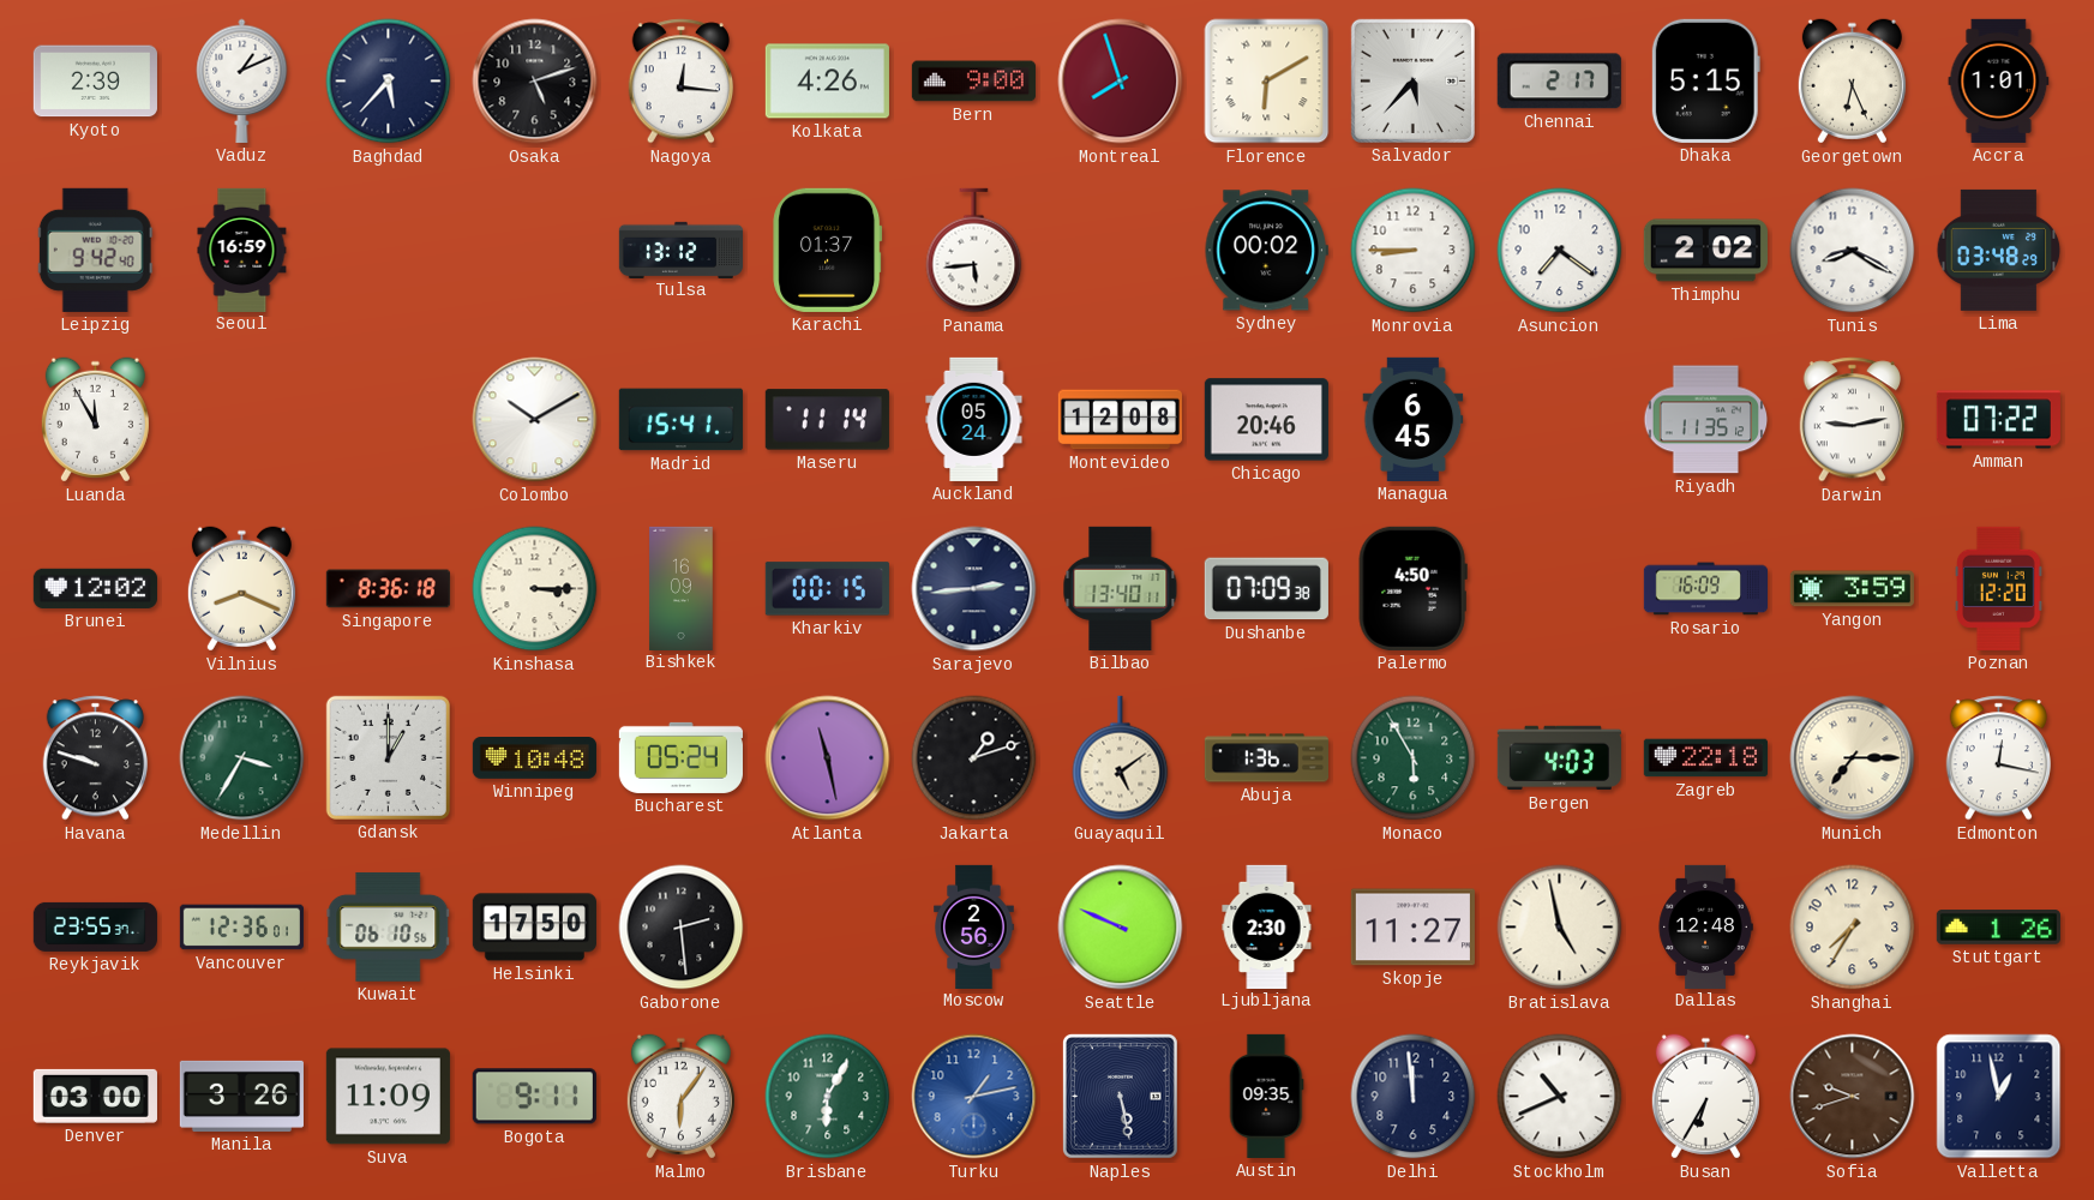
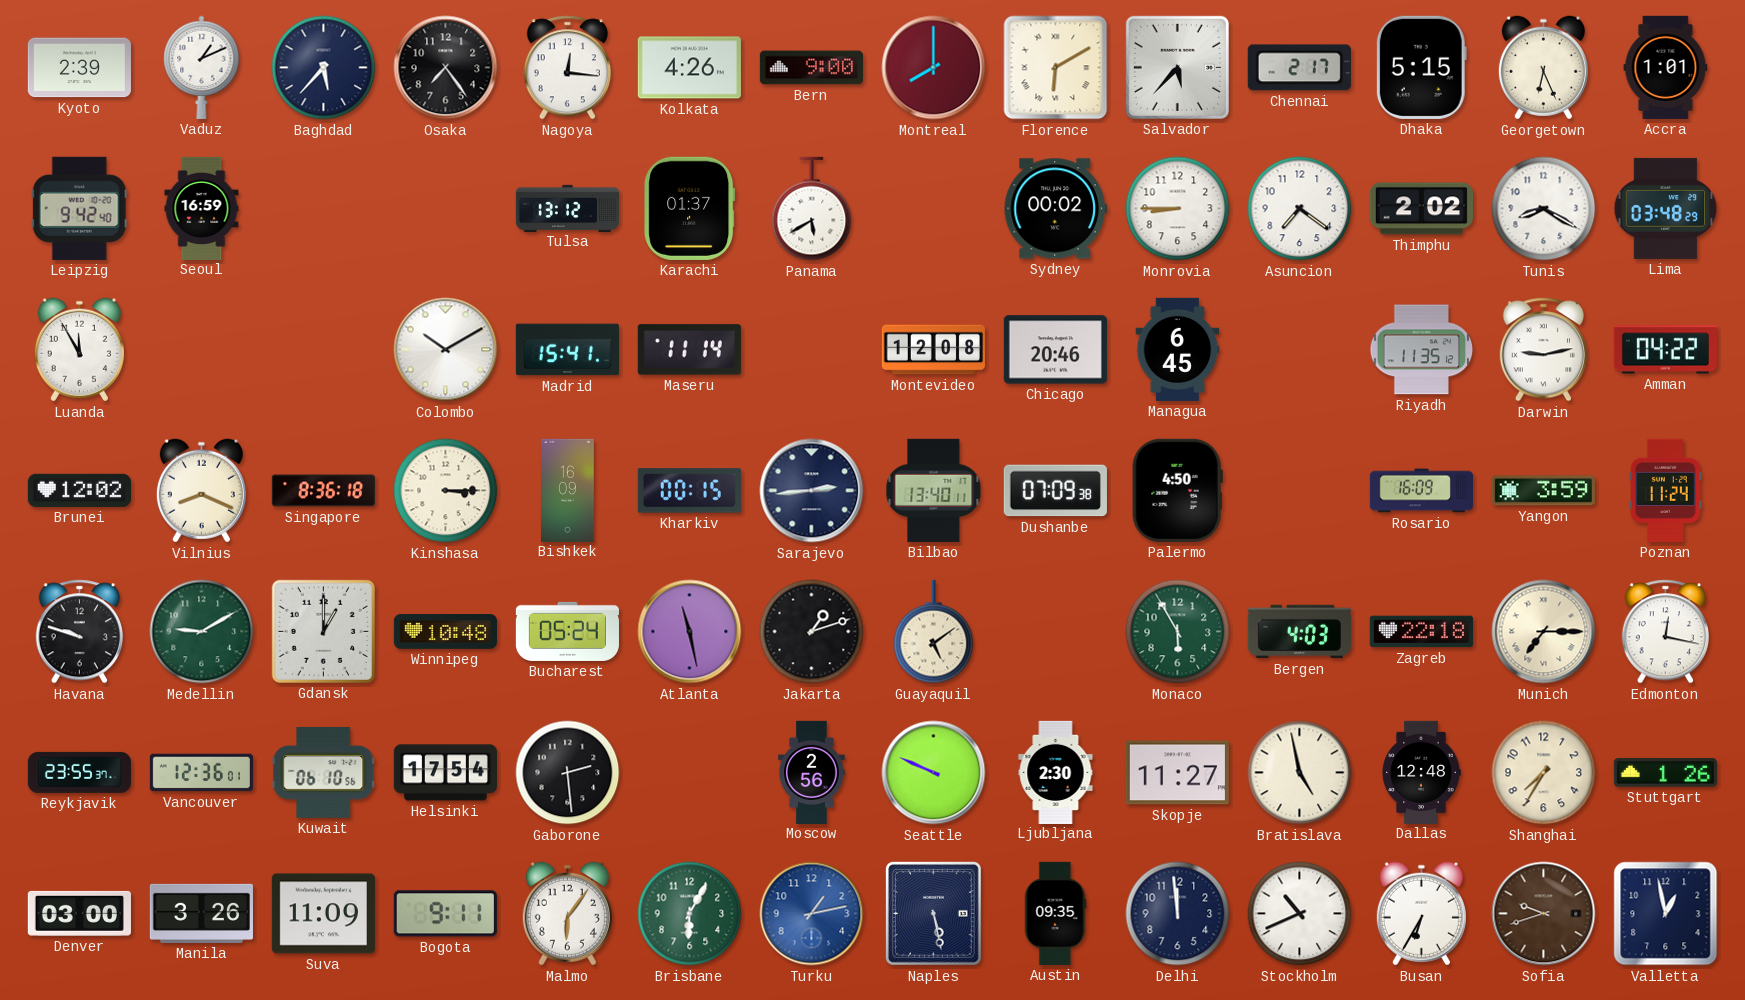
Osaka: 5:12 -> 7:24 (446, 68)
Montreal: 7:57 -> 8:00 (934, 68)
Panama: 5:44 -> 5:40 (812, 209)
Auckland: 05:24 -> none (974, 419)
Amman: 07:22 -> 04:22 (1665, 350)
Poznan: 12:20 -> 11:24 (1666, 490)
Medellin: 3:35 -> 9:10 (202, 632)
Abuja: 1:36 -> none (1266, 758)
Helsinki: 17:50 -> 17:54 (445, 773)
